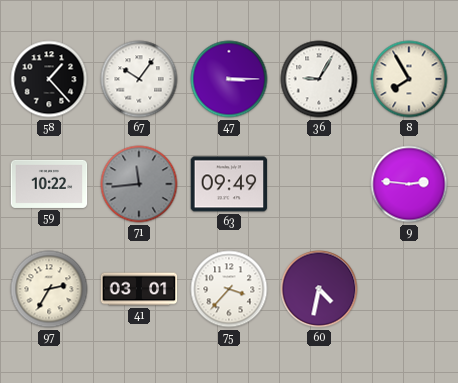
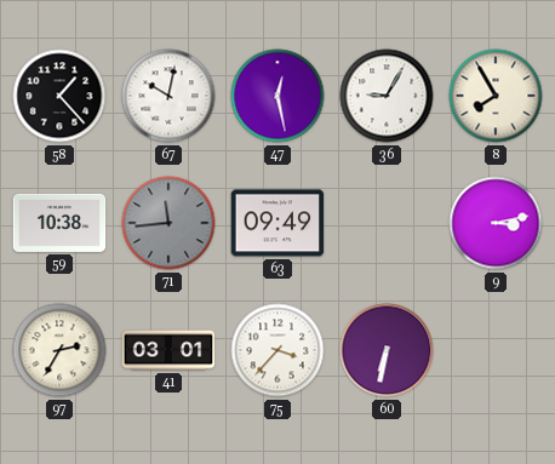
67: 10:06 -> 10:02 (168, 96)
47: 3:15 -> 12:28 (277, 96)
59: 10:22 -> 10:38 (59, 223)
9: 2:46 -> 3:13 (496, 223)
60: 4:32 -> 6:32 (387, 350)
